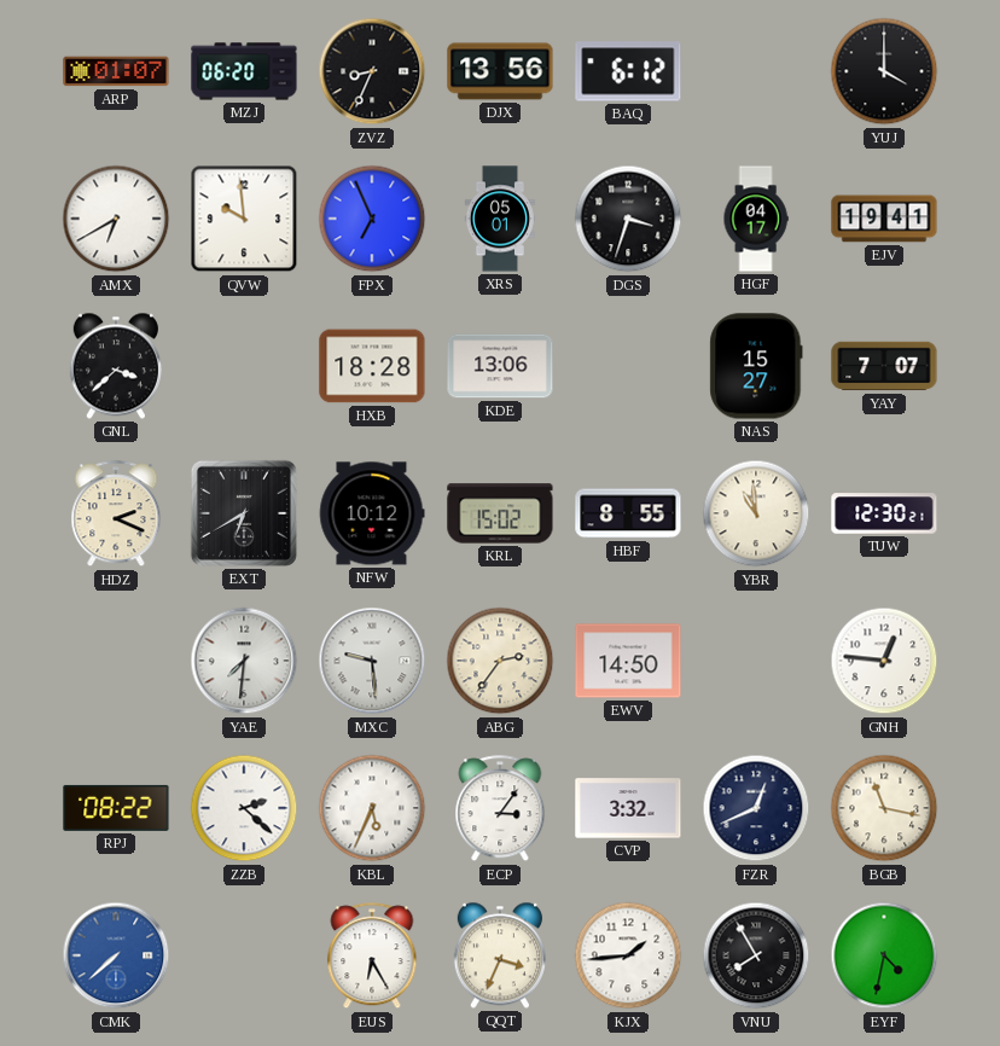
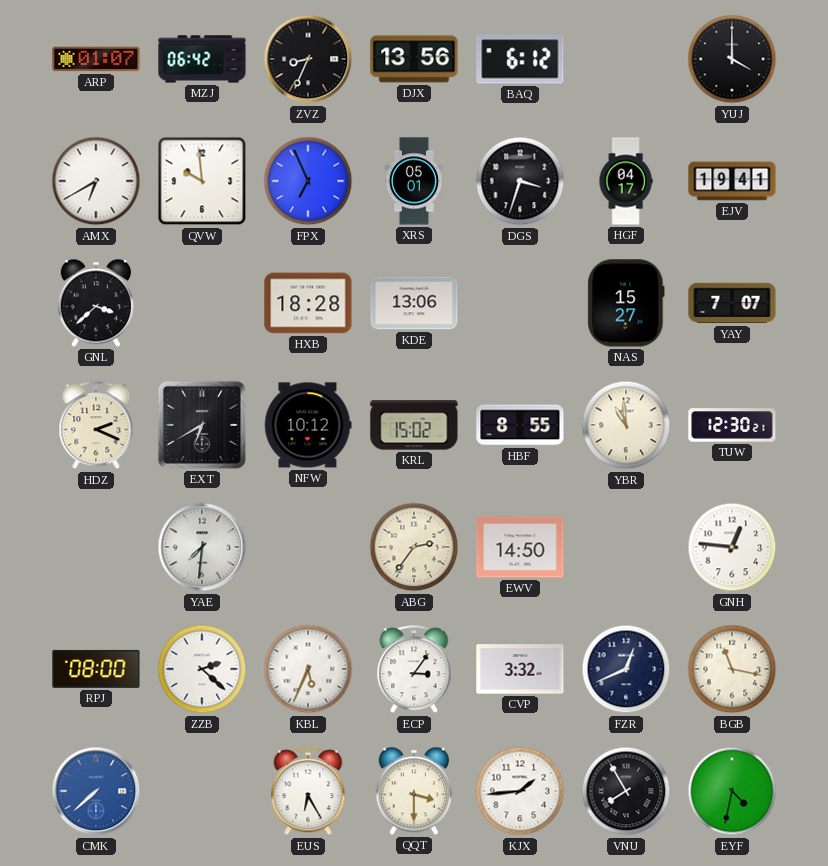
MZJ: 06:20 -> 06:42 (202, 59)
MXC: 9:29 -> none (372, 661)
RPJ: 08:22 -> 08:00 (96, 669)
QQT: 3:34 -> 3:30 (414, 791)
